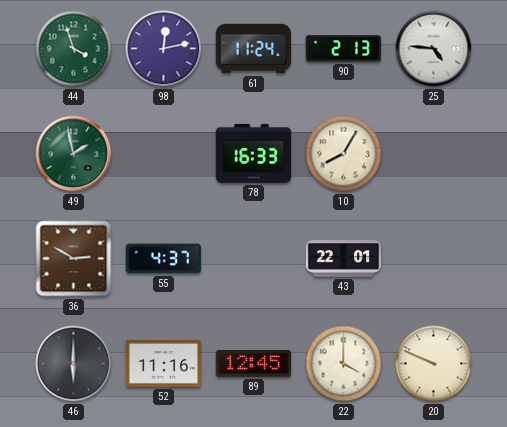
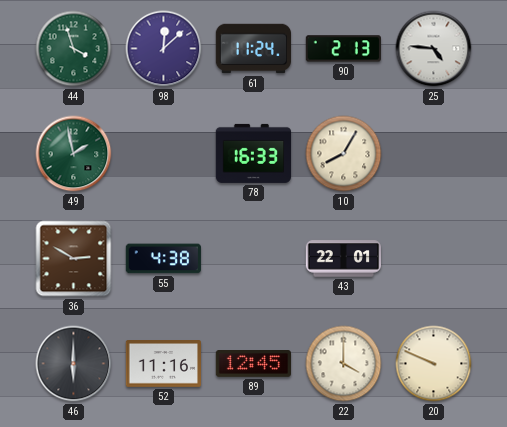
98: 12:13 -> 12:08 (164, 49)
55: 4:37 -> 4:38 (163, 259)
